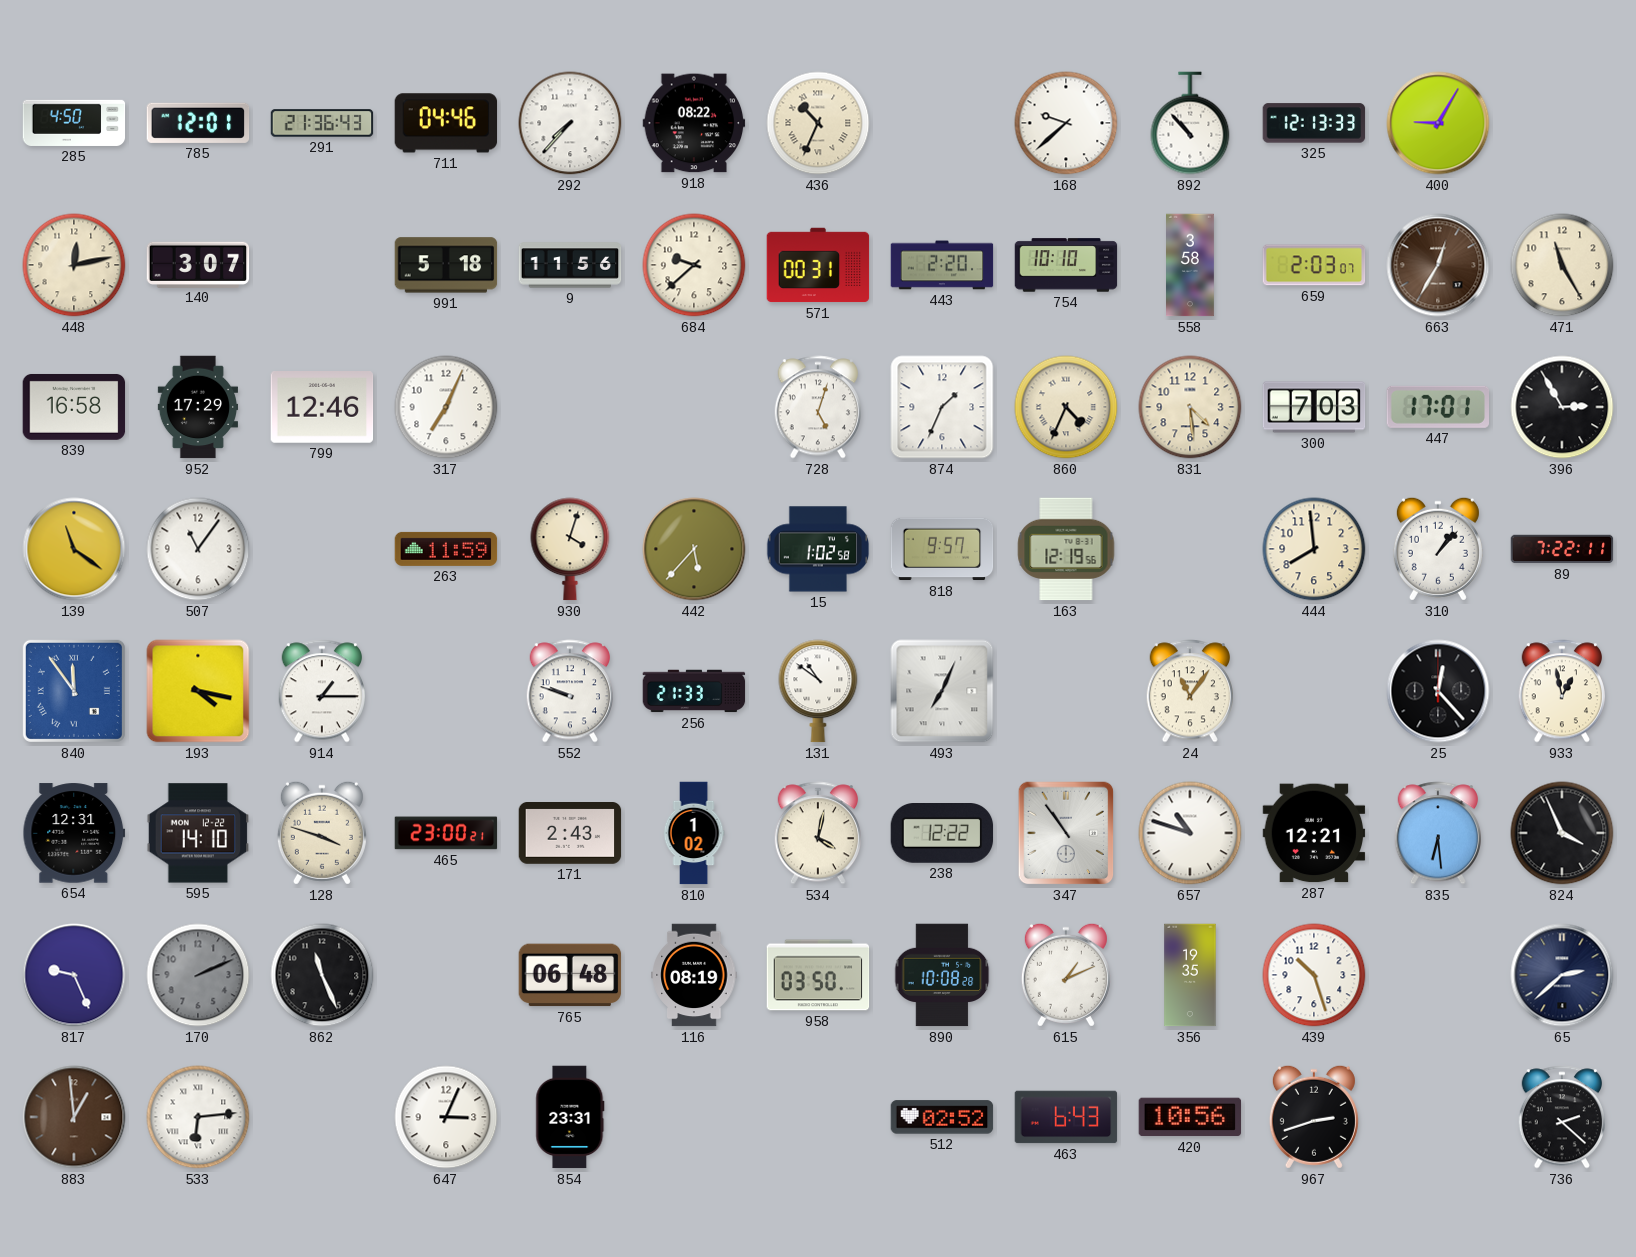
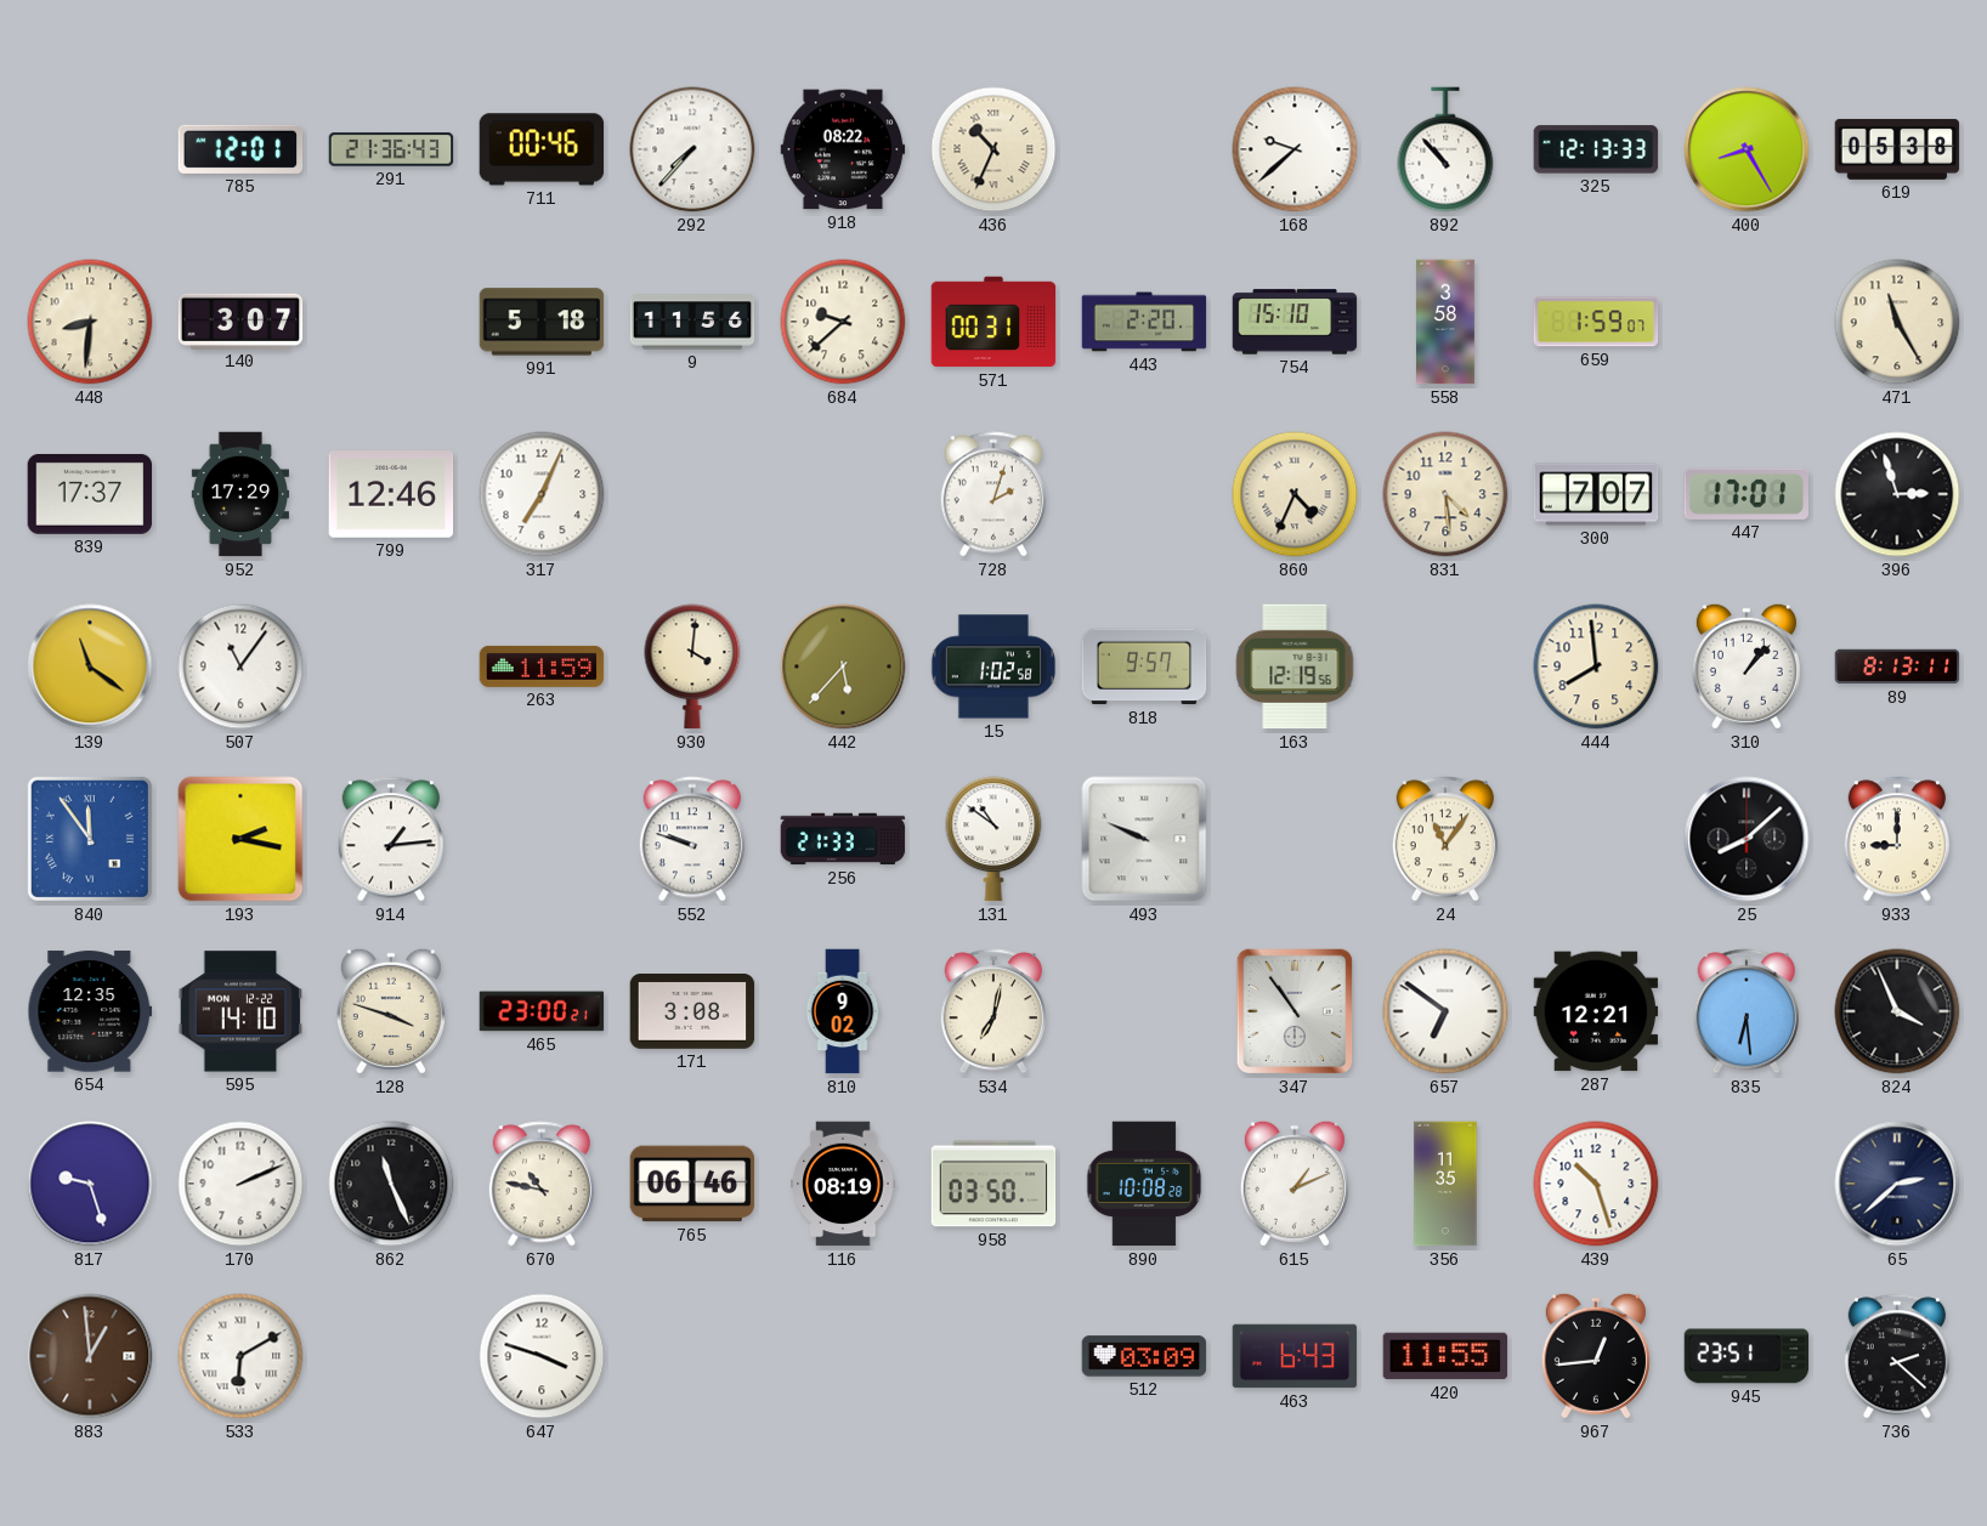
285: 4:50 -> none (74, 123)
711: 04:46 -> 00:46 (542, 149)
400: 9:05 -> 8:25 (1747, 149)
619: none -> 05:38 (1897, 149)
448: 12:13 -> 8:31 (90, 322)
754: 10:10 -> 15:10 (1295, 322)
659: 2:03 -> 1:59 (1596, 322)
663: 12:35 -> none (1438, 265)
839: 16:58 -> 17:37 (90, 494)
728: 5:03 -> 2:03 (992, 494)
874: 1:34 -> none (942, 407)
300: 7:03 -> 7:07 (1596, 494)
396: 2:55 -> 2:57 (1897, 494)
930: 4:03 -> 4:01 (692, 666)
89: 7:22 -> 8:13 (1897, 666)
193: 4:17 -> 2:17 (240, 839)
914: 1:15 -> 1:14 (390, 839)
493: 7:04 -> 9:49 (1144, 839)
25: 12:23 -> 8:08 (1747, 839)
933: 12:58 -> 9:00 (1896, 839)
654: 12:31 -> 12:35 (90, 1011)
171: 2:43 -> 3:08 (692, 1012)
810: 1:02 -> 9:02 (843, 1011)
534: 4:02 -> 7:02 (992, 1011)
238: 12:22 -> none (942, 834)
657: 10:48 -> 6:51 (1445, 1011)
817: 9:26 -> 9:27 (90, 1184)
170 dial: grey -> white (240, 1184)
670: none -> 10:47 (540, 1184)
765: 06:48 -> 06:46 (692, 1184)
356: 19:35 -> 11:35 (1445, 1184)
533: 6:14 -> 6:10 (240, 1356)
647: 3:04 -> 3:48 (542, 1356)
854: 23:31 -> none (570, 1117)
512: 02:52 -> 03:09 (1144, 1356)
420: 10:56 -> 11:55 (1445, 1356)
967: 2:42 -> 12:44 (1596, 1356)
945: none -> 23:51 (1747, 1356)
